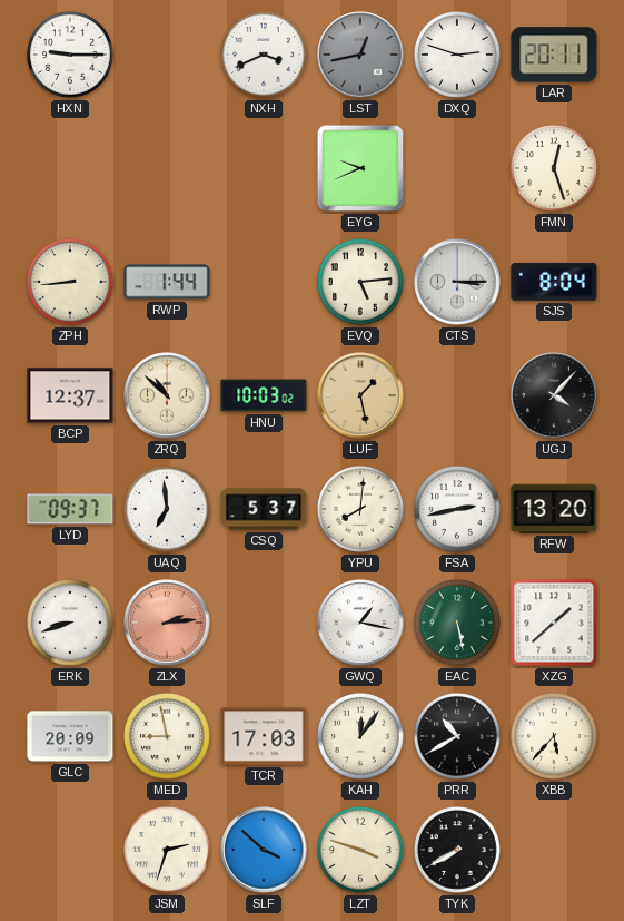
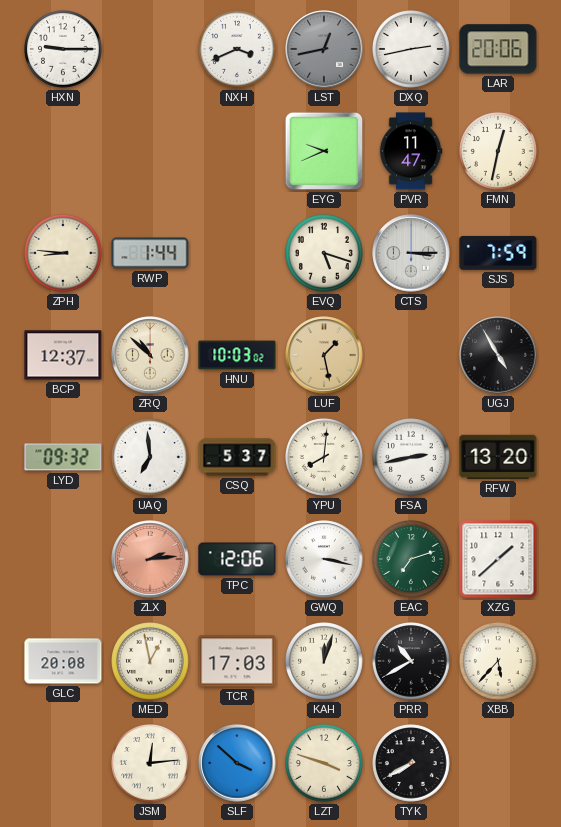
DXQ: 2:48 -> 2:43 (412, 50)
LAR: 20:11 -> 20:06 (498, 49)
PVR: none -> 11:47 (411, 151)
FMN: 12:27 -> 12:32 (499, 152)
ZPH: 8:44 -> 8:46 (64, 254)
EVQ: 5:14 -> 5:18 (325, 254)
SJS: 8:04 -> 7:59 (498, 253)
UGJ: 4:07 -> 4:55 (498, 355)
LYD: 09:37 -> 09:32 (63, 457)
ERK: 8:42 -> none (71, 624)
TPC: none -> 12:06 (237, 559)
GWQ: 1:17 -> 3:17 (324, 559)
EAC: 5:28 -> 7:12 (412, 560)
GLC: 20:09 -> 20:08 (63, 661)
MED: 8:58 -> 12:58 (151, 662)
KAH: 12:06 -> 12:03 (325, 662)
JSM: 2:33 -> 12:14 (151, 764)
